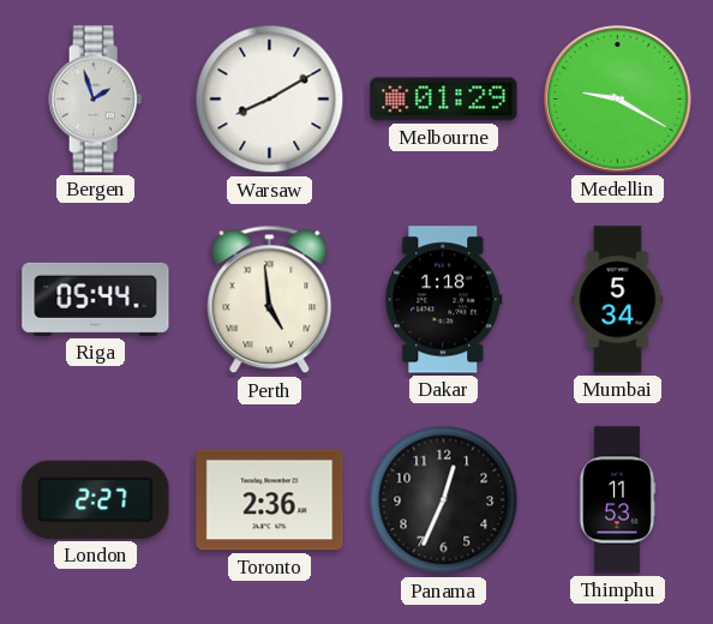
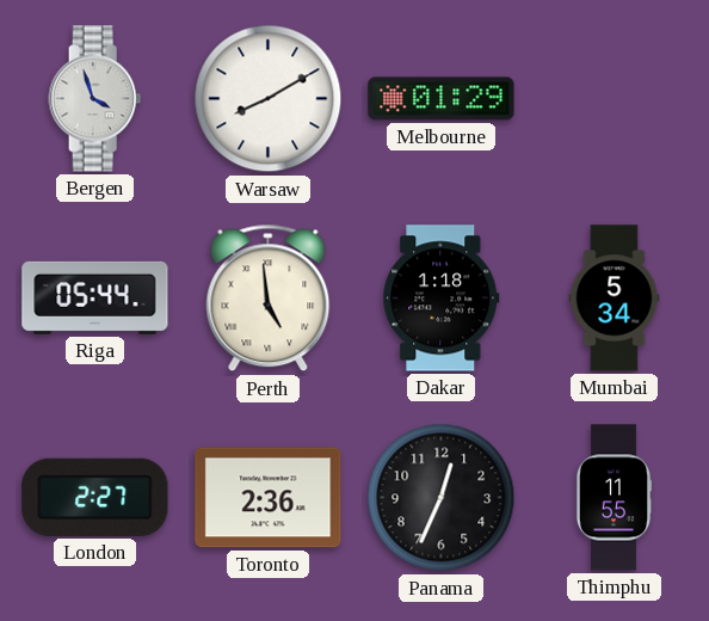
Bergen: 1:57 -> 3:57 (95, 99)
Medellin: 9:20 -> none (618, 100)
Thimphu: 11:53 -> 11:55 (614, 498)
